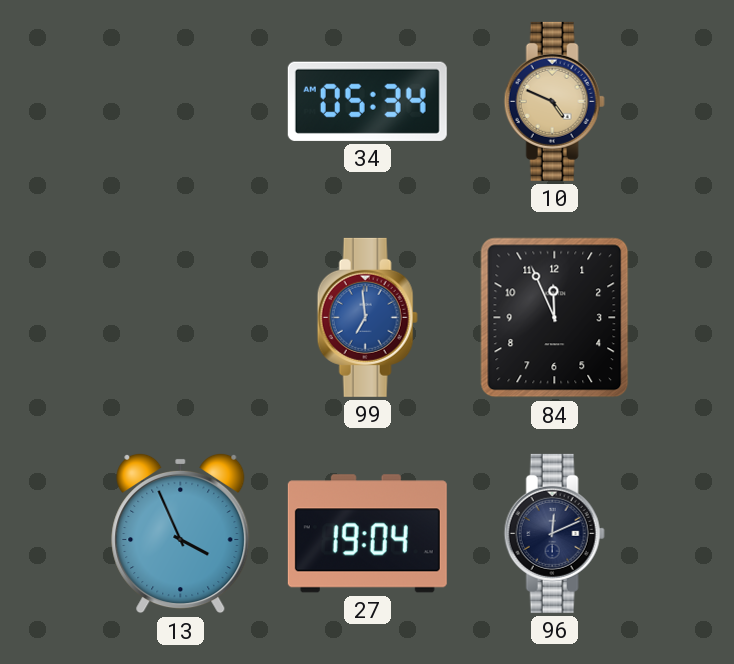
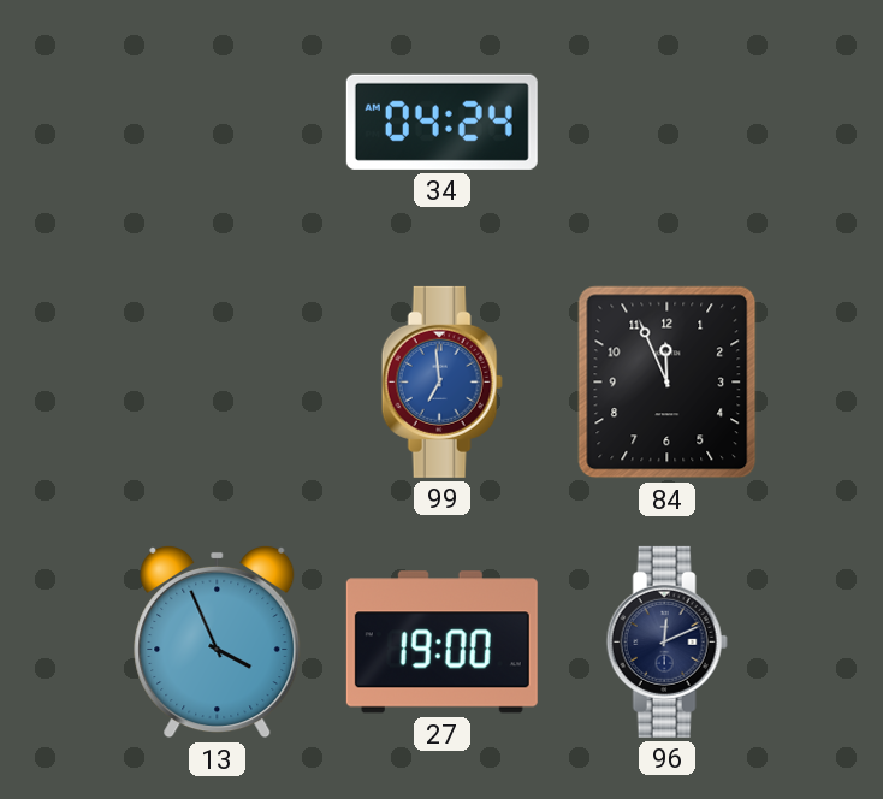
34: 05:34 -> 04:24 (441, 122)
10: 4:49 -> none (554, 101)
27: 19:04 -> 19:00 (441, 643)
